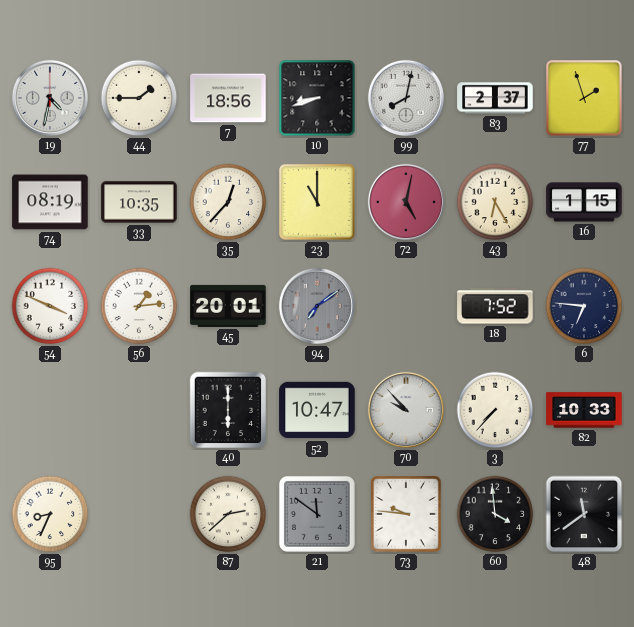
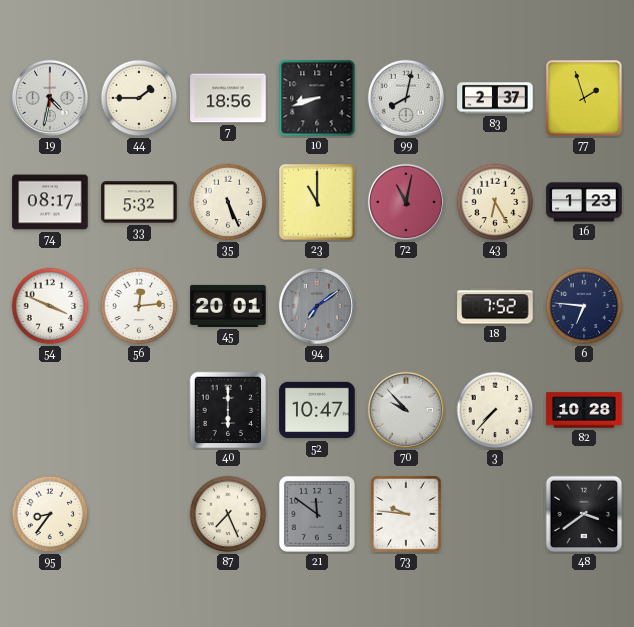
74: 08:19 -> 08:17 (50, 202)
33: 10:35 -> 5:32 (139, 202)
35: 12:37 -> 5:26 (228, 202)
72: 5:02 -> 11:02 (406, 202)
16: 1:15 -> 1:23 (584, 202)
56: 1:14 -> 12:14 (139, 306)
82: 10:33 -> 10:28 (584, 410)
95: 8:34 -> 8:36 (50, 514)
87: 2:38 -> 7:26 (228, 514)
60: 3:59 -> none (495, 514)
48: 11:39 -> 3:39 (584, 514)
